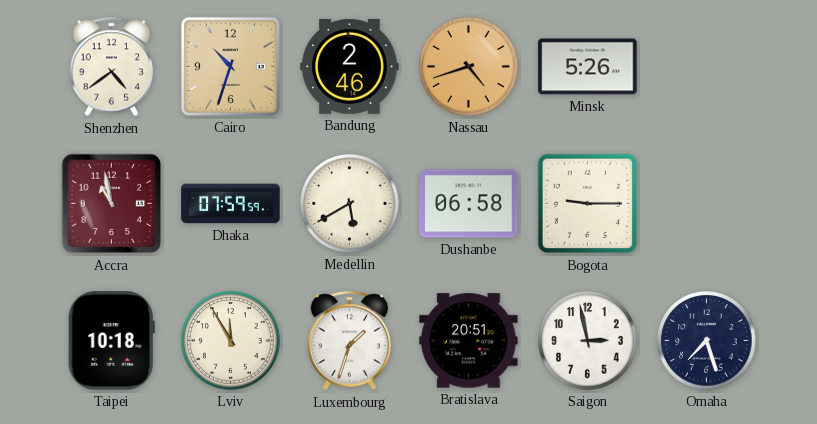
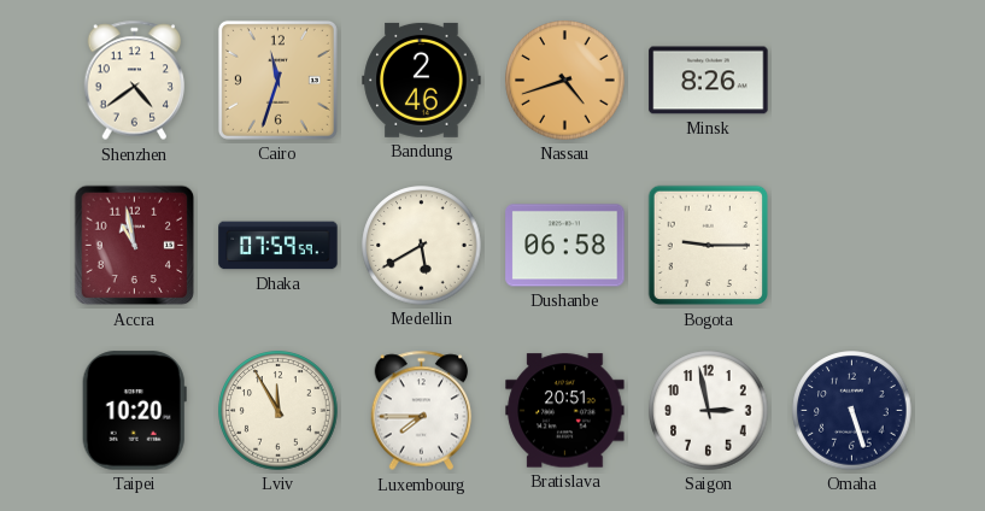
Cairo: 10:33 -> 11:33 (277, 80)
Minsk: 5:26 -> 8:26 (709, 81)
Taipei: 10:18 -> 10:20 (134, 411)
Luxembourg: 1:33 -> 7:45 (422, 411)
Omaha: 7:27 -> 5:27 (852, 411)
